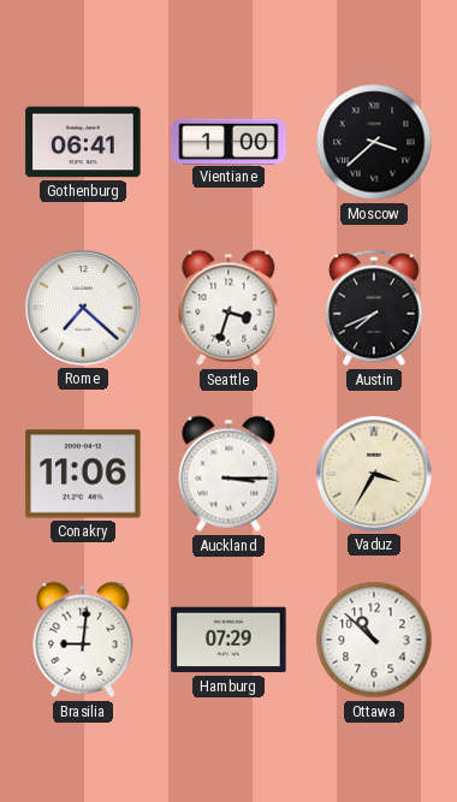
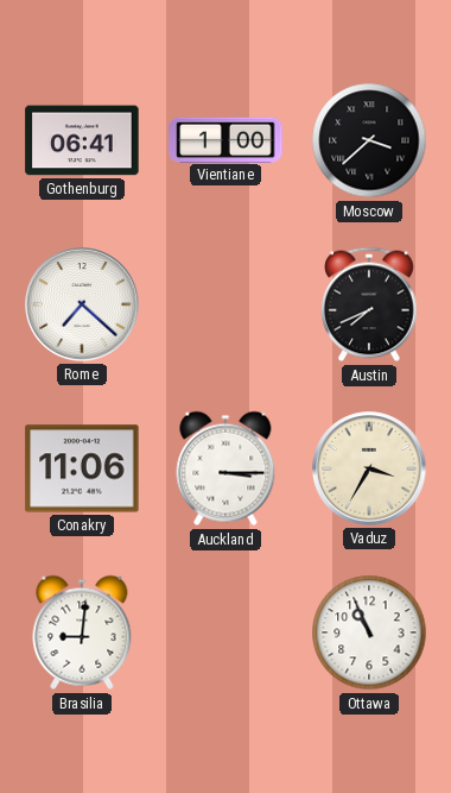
Seattle: 3:33 -> none (228, 308)
Hamburg: 07:29 -> none (228, 640)
Ottawa: 10:52 -> 10:56 (369, 632)
